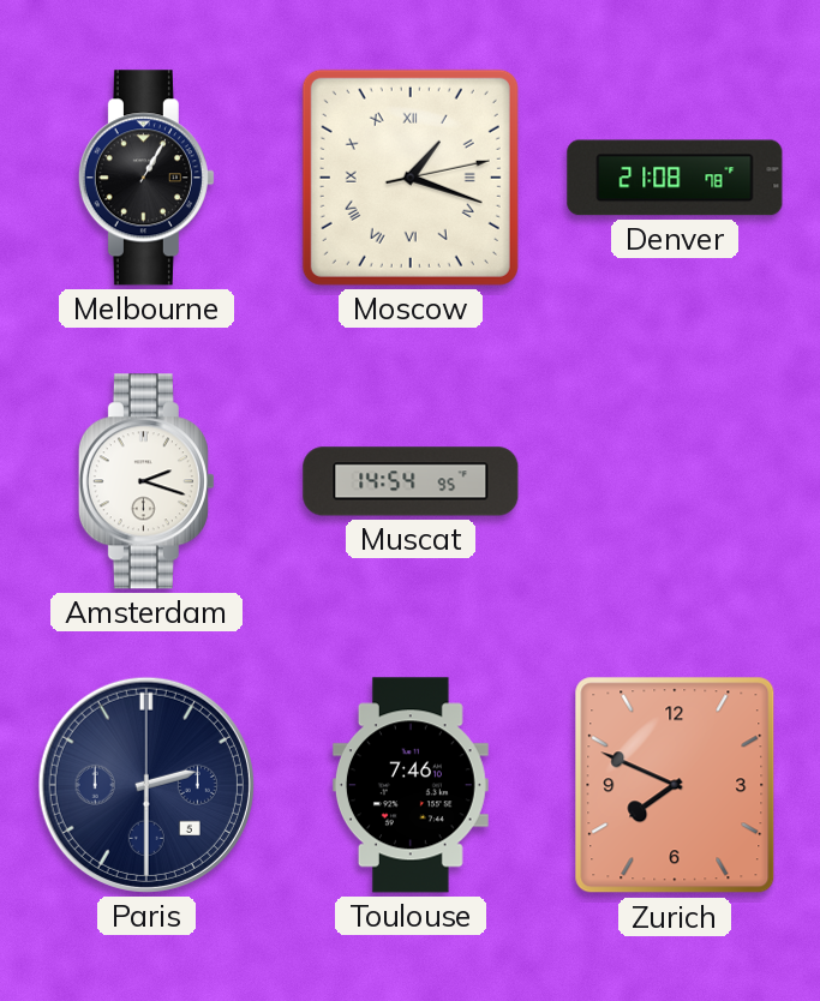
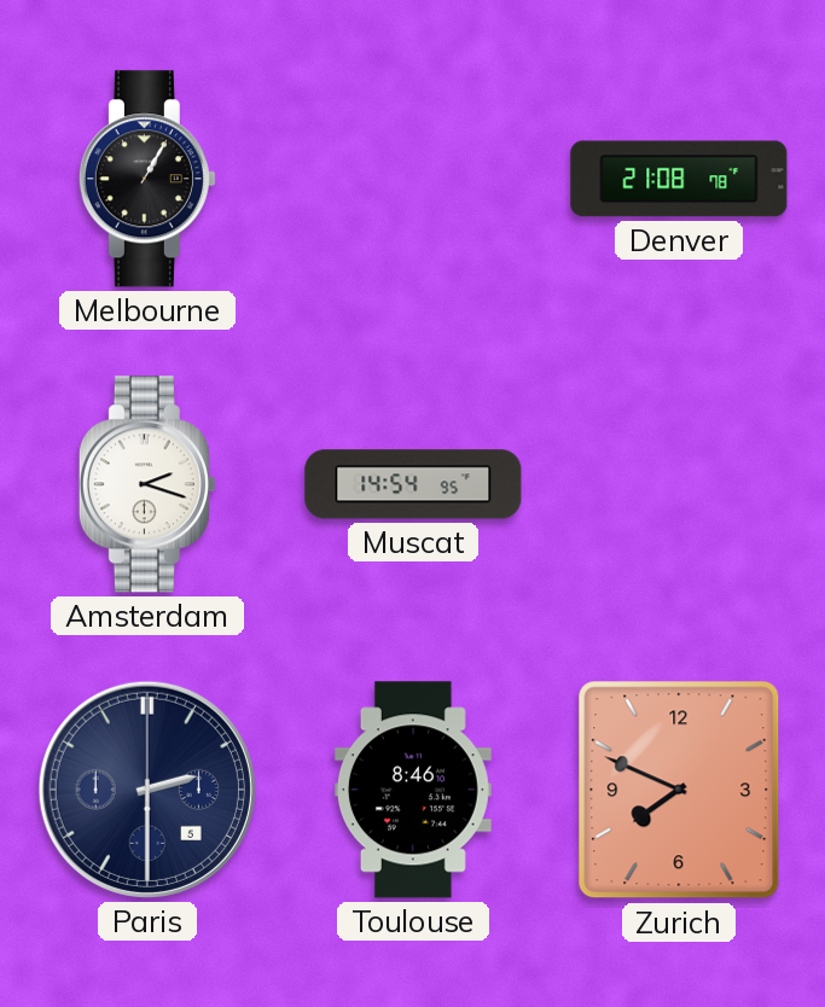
Moscow: 1:18 -> none (411, 178)
Toulouse: 7:46 -> 8:46 (413, 790)
